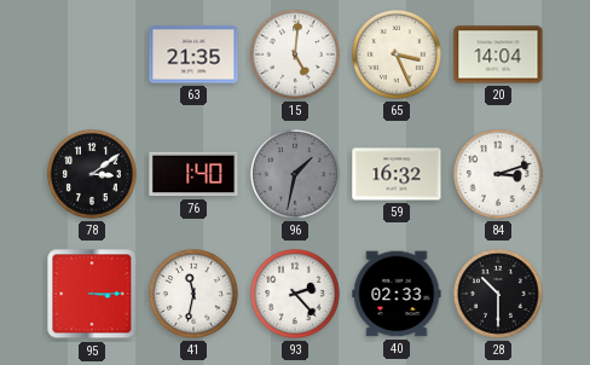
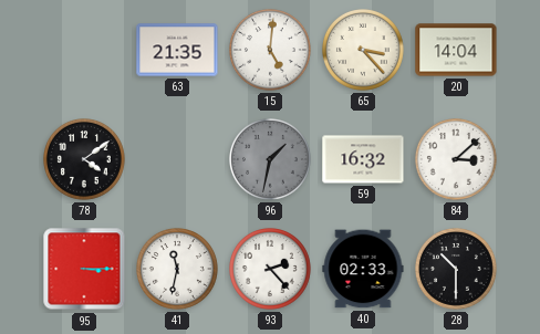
65: 3:26 -> 3:23 (364, 51)
78: 3:09 -> 4:09 (85, 160)
76: 1:40 -> none (193, 174)
84: 3:12 -> 3:08 (457, 160)
